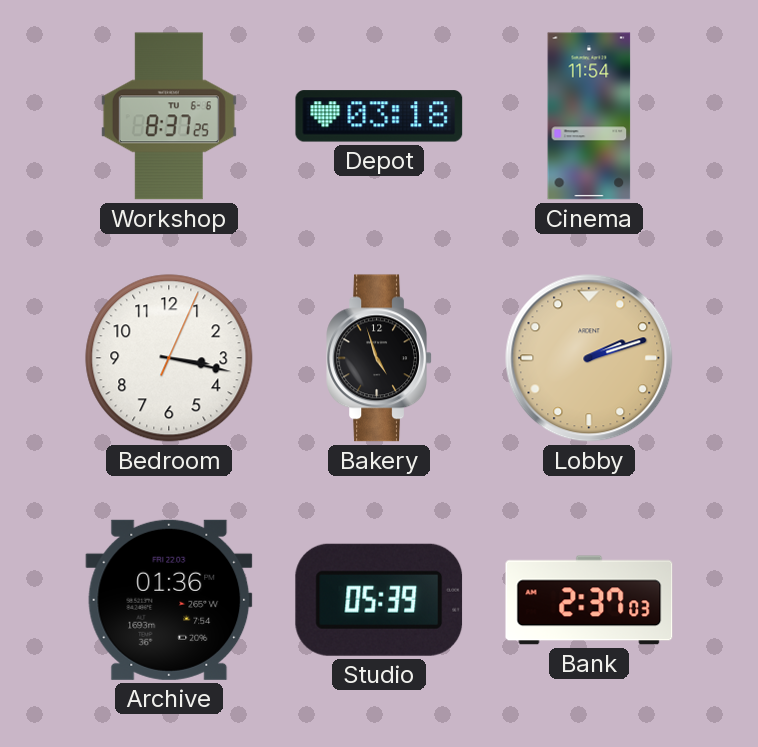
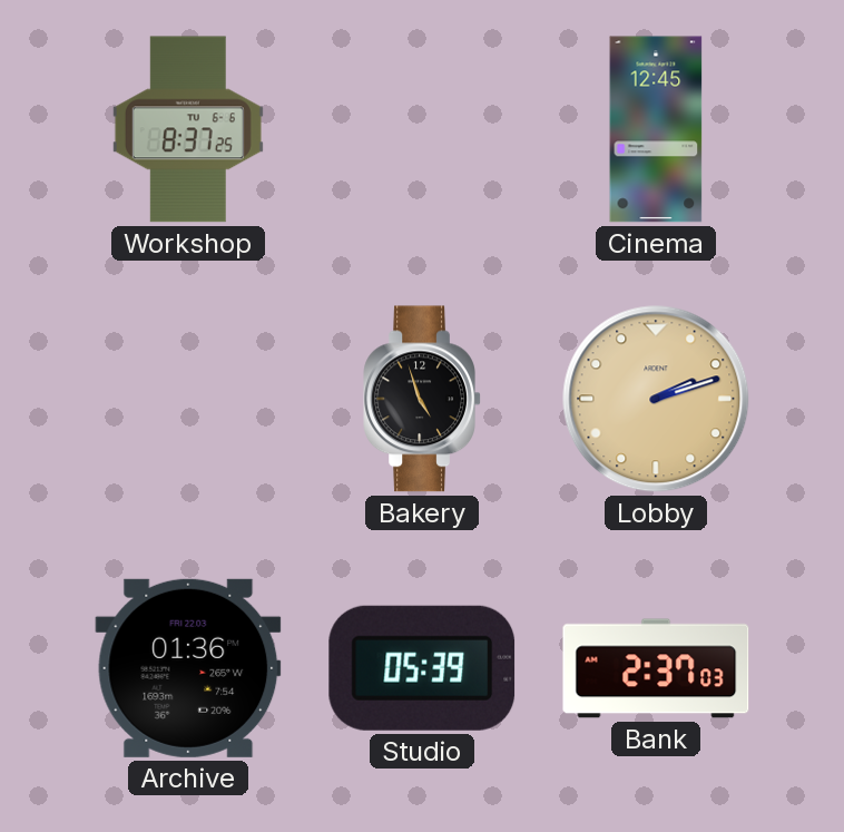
Depot: 03:18 -> none (379, 116)
Cinema: 11:54 -> 12:45 (656, 129)
Bedroom: 3:17 -> none (169, 358)
